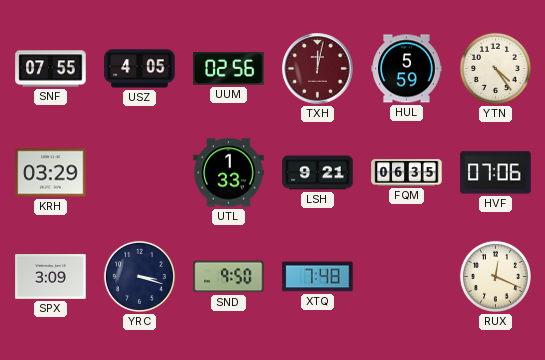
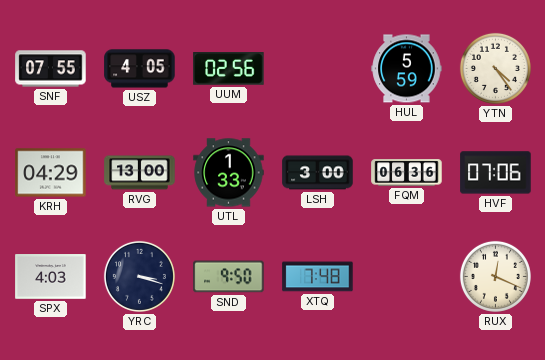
TXH: 12:02 -> none (318, 69)
KRH: 03:29 -> 04:29 (51, 173)
RVG: none -> 13:00 (140, 173)
LSH: 9:21 -> 3:00 (318, 173)
FQM: 06:35 -> 06:36 (407, 173)
SPX: 3:09 -> 4:03 (51, 277)
